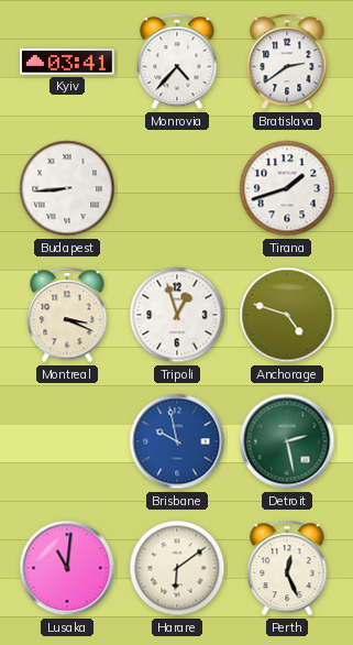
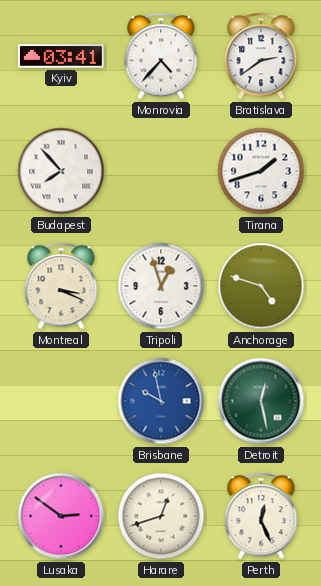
Budapest: 8:44 -> 7:53 (61, 171)
Detroit: 2:28 -> 12:28 (261, 401)
Lusaka: 11:01 -> 2:51 (61, 516)
Harare: 6:09 -> 12:42 (161, 516)
